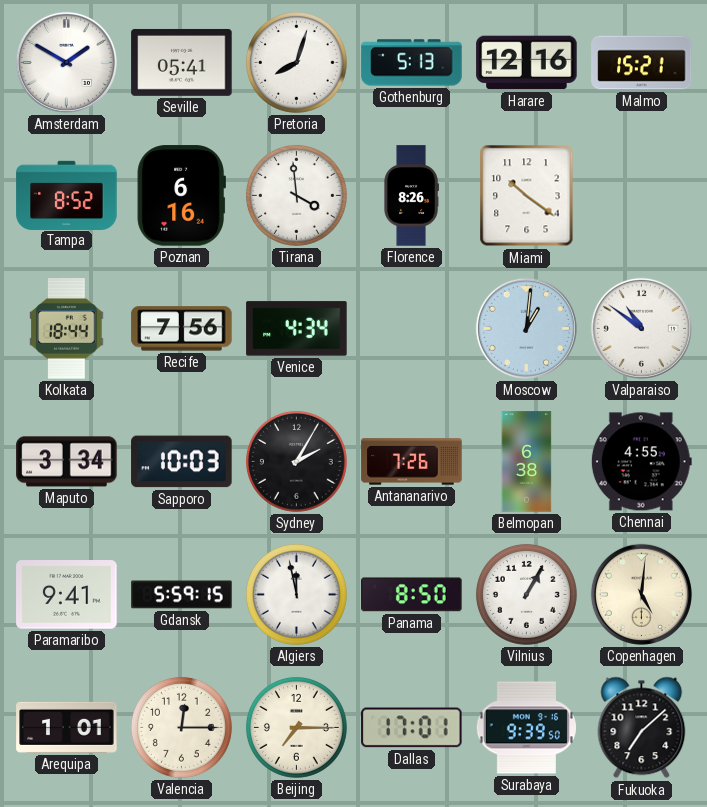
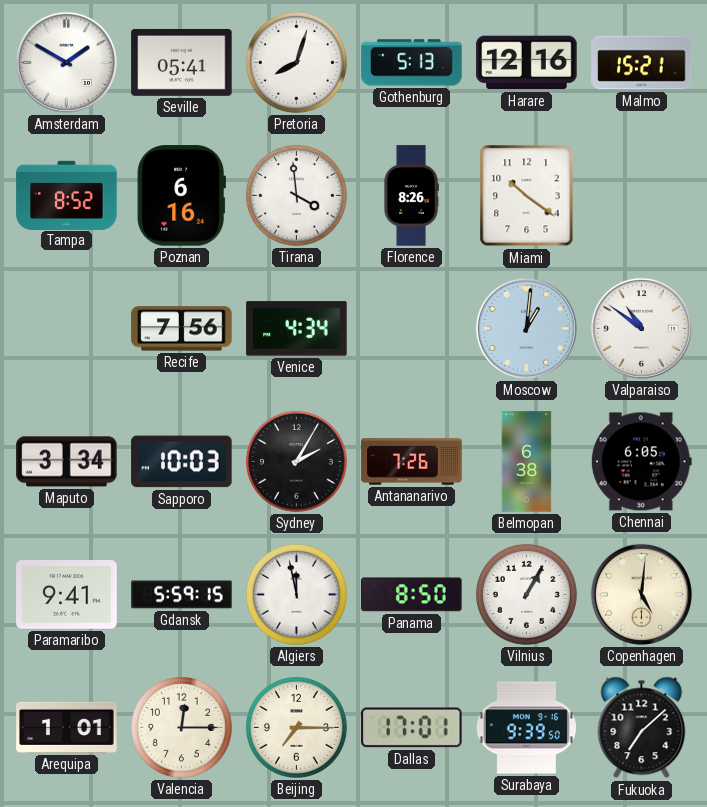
Kolkata: 18:44 -> none (67, 329)
Chennai: 4:55 -> 6:05 (641, 462)
